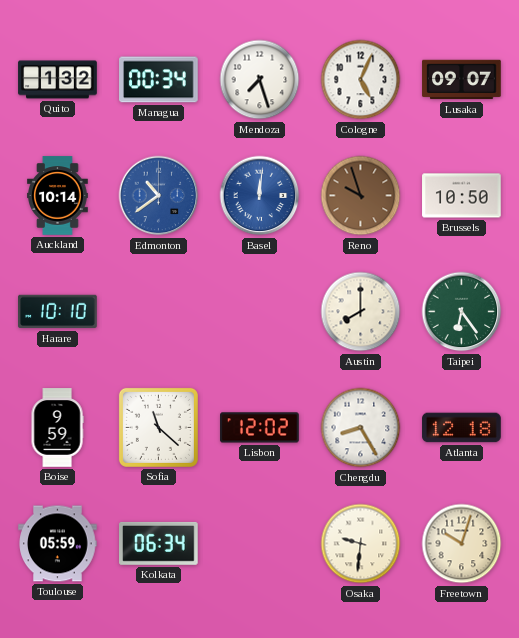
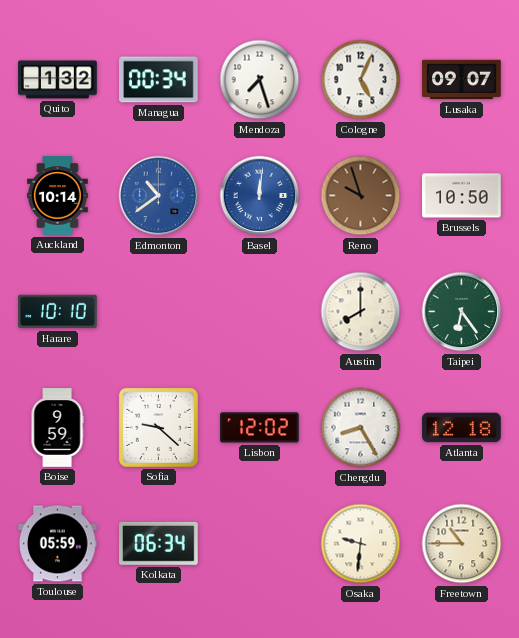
Sofia: 11:22 -> 9:22 (158, 427)
Freetown: 10:03 -> 10:45 (462, 544)
